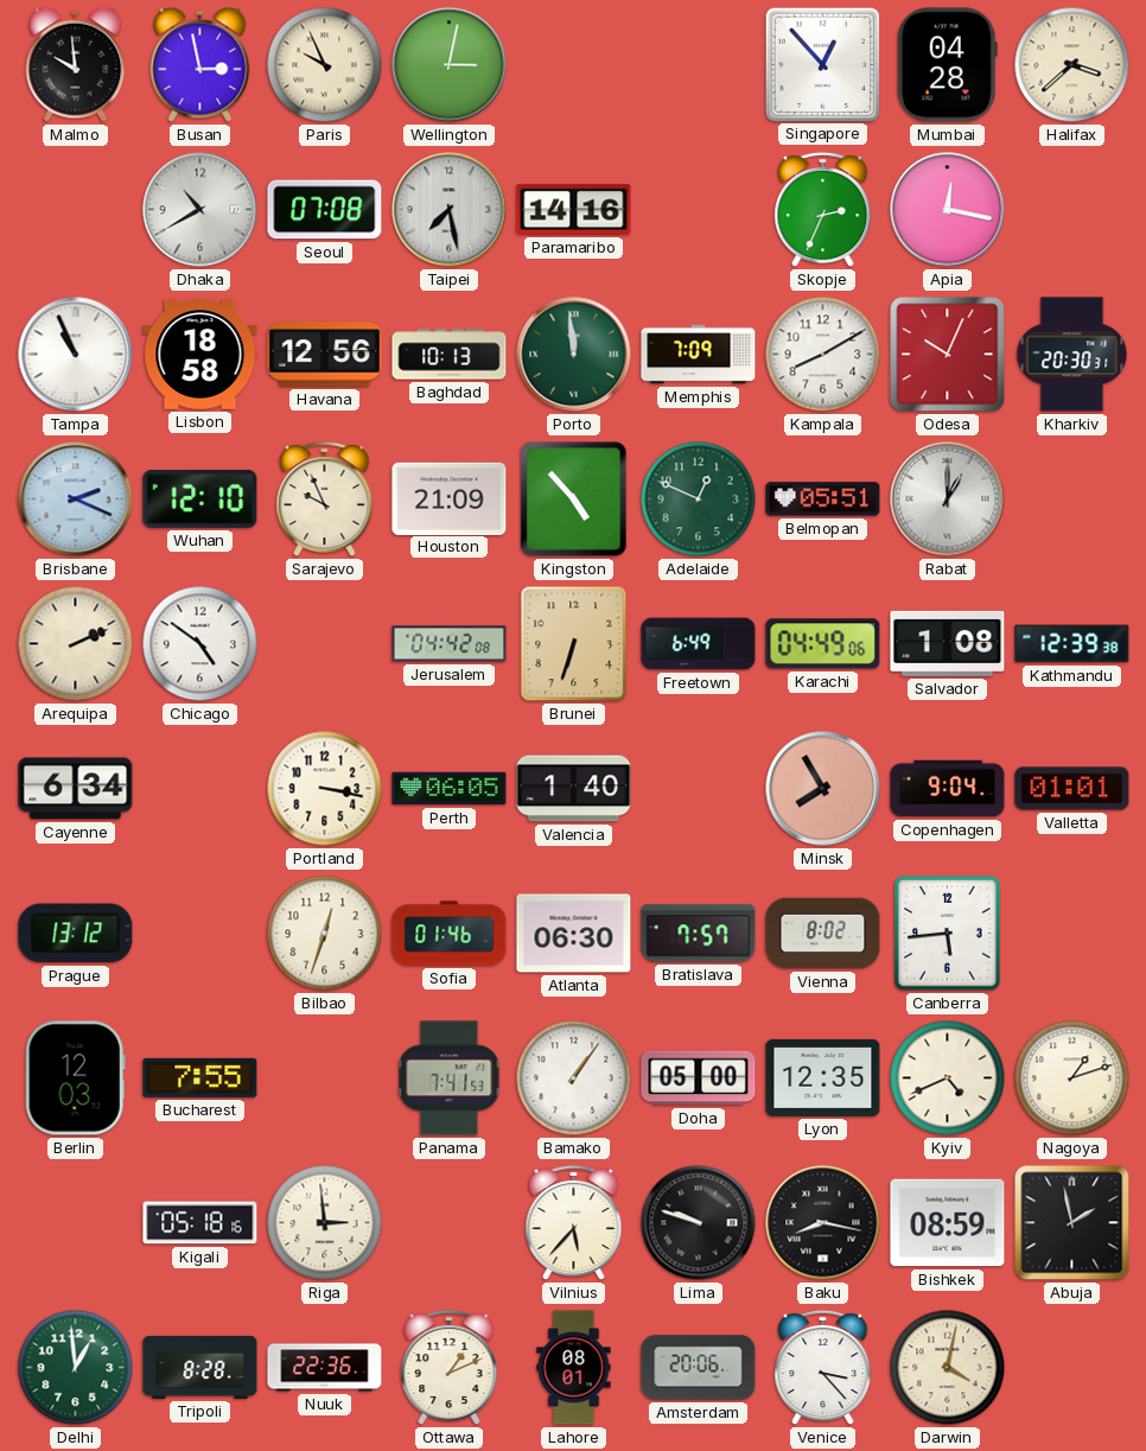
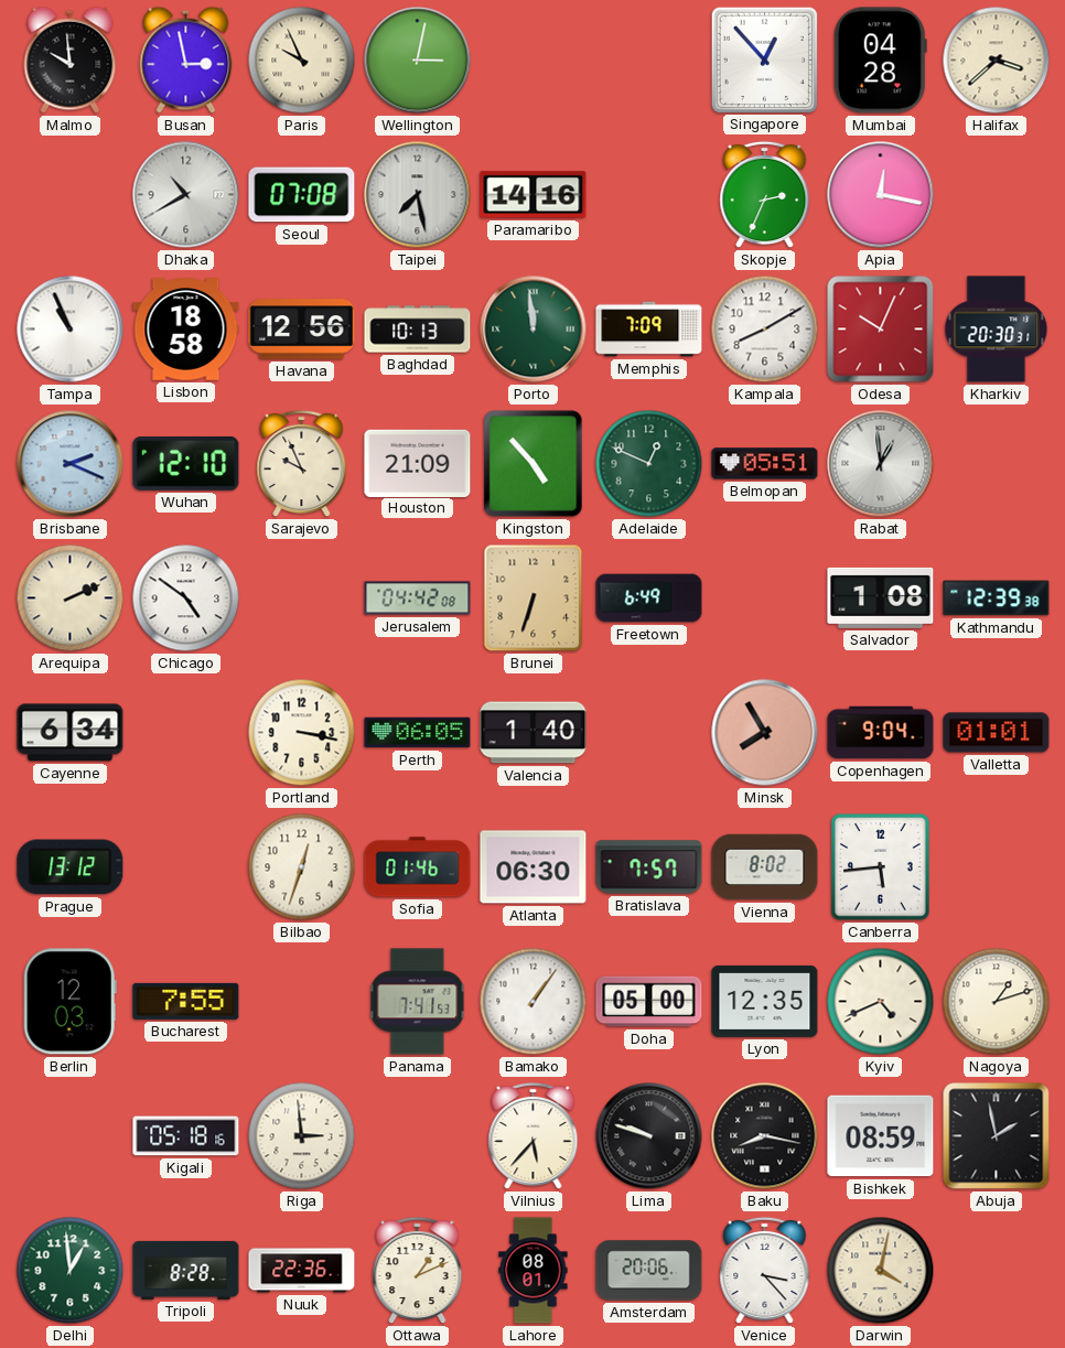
Rabat: 1:00 -> 12:59 (881, 464)
Karachi: 04:49 -> none (823, 644)
